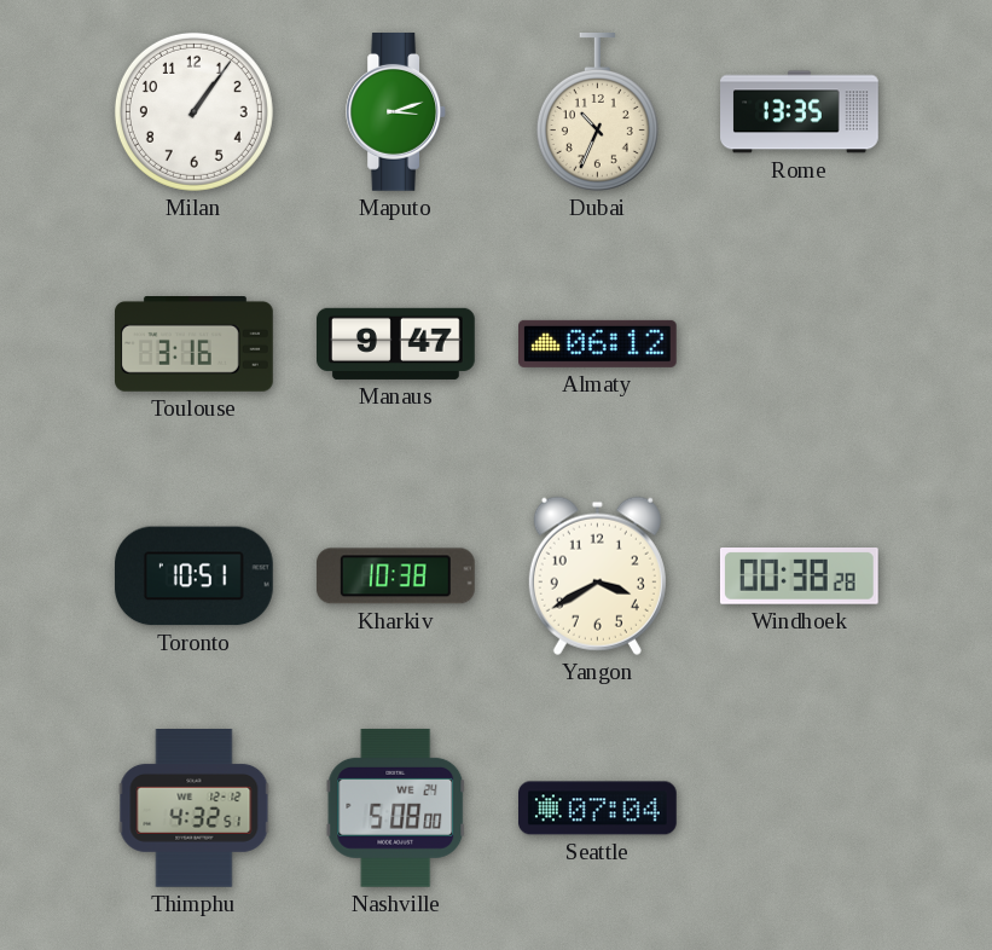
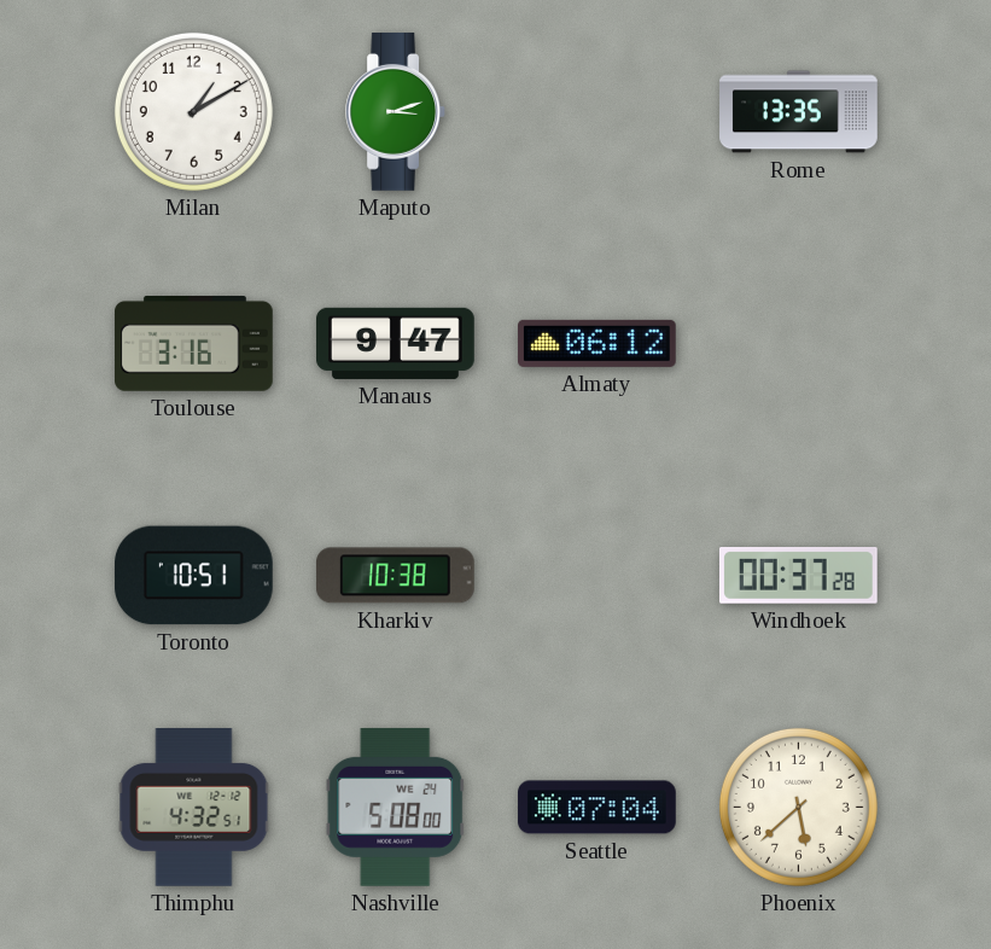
Milan: 1:06 -> 1:10 (193, 111)
Dubai: 10:34 -> none (597, 112)
Yangon: 3:40 -> none (597, 575)
Windhoek: 00:38 -> 00:37 (799, 576)
Phoenix: none -> 5:38 (798, 807)
